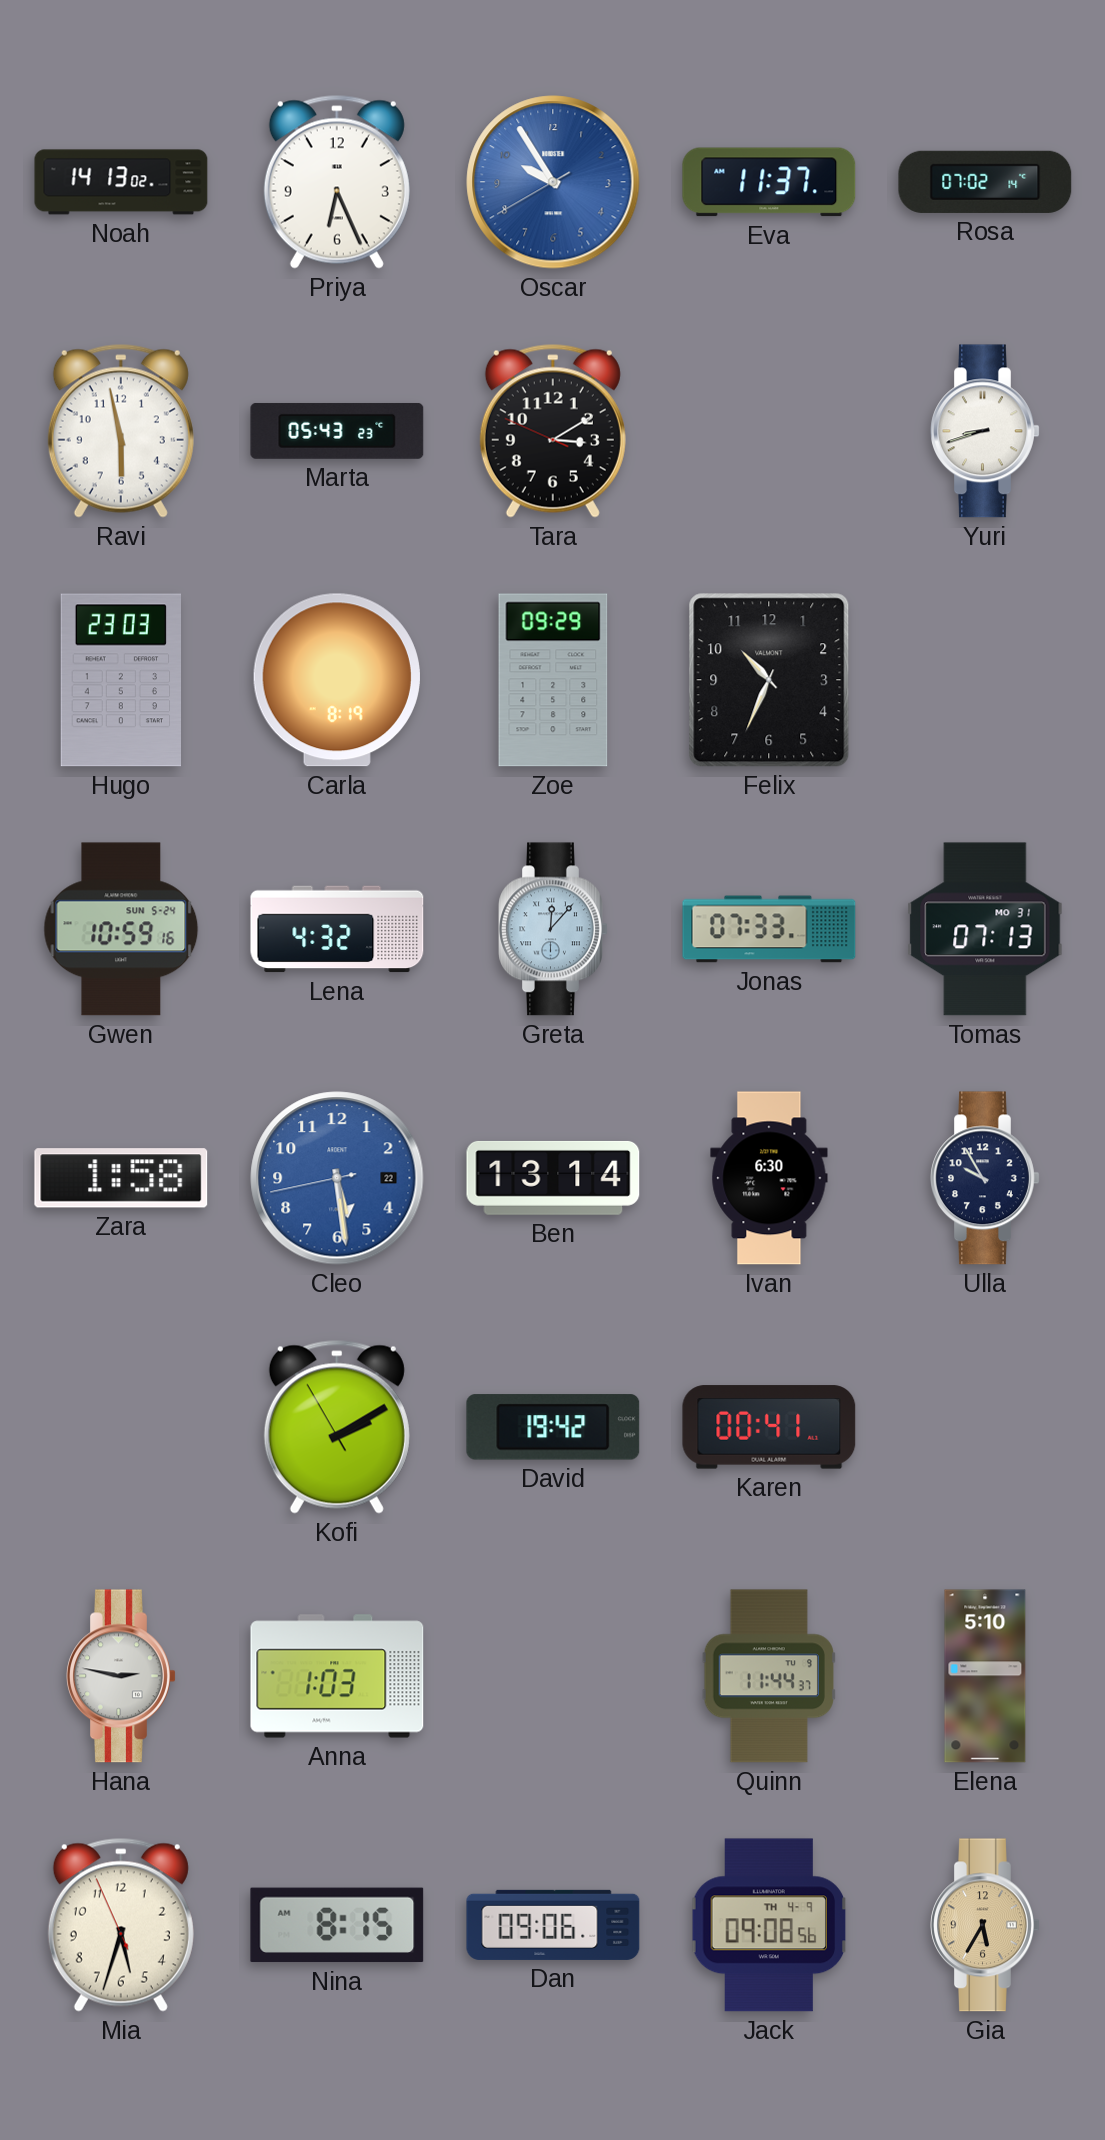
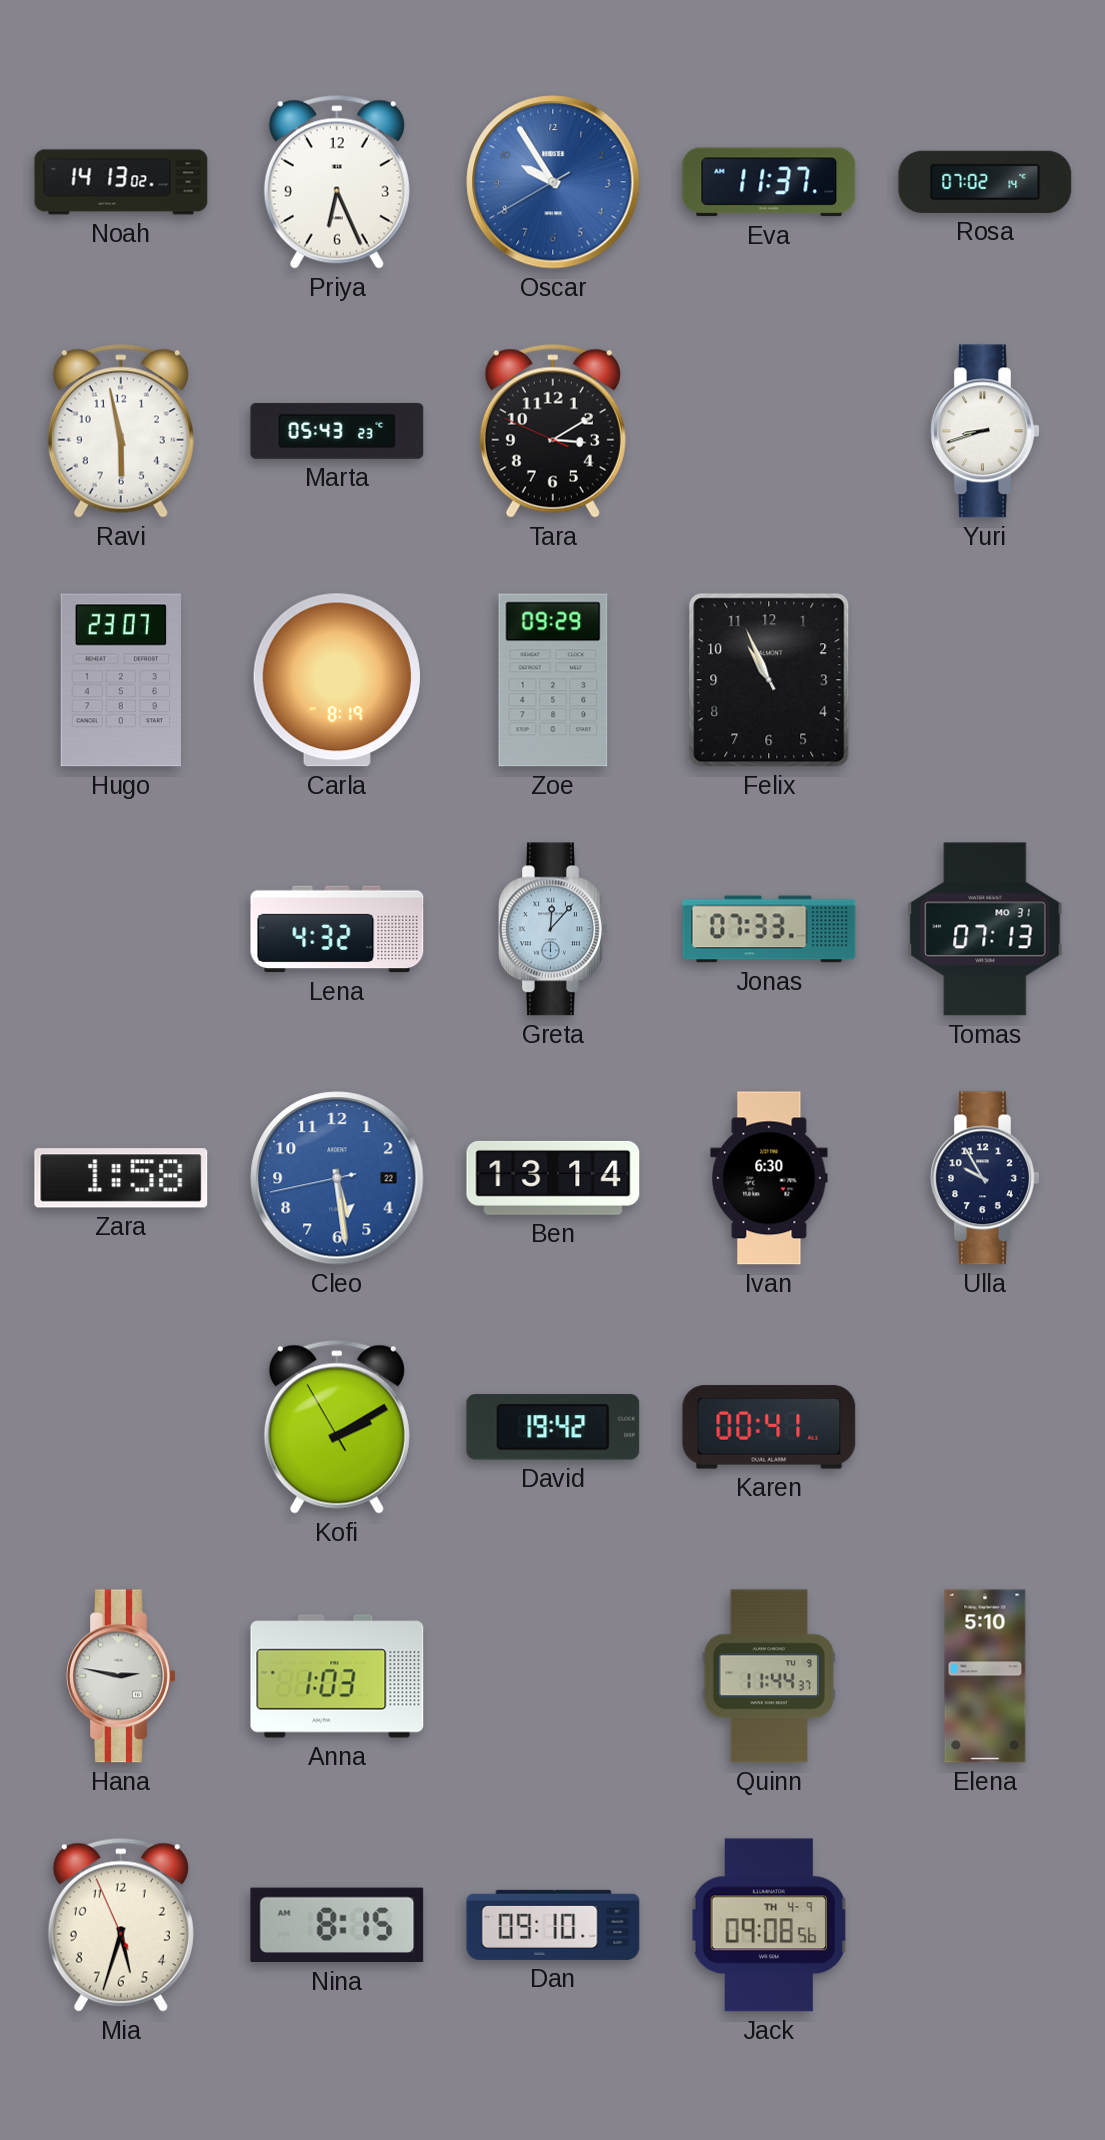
Hugo: 23:03 -> 23:07 (120, 680)
Felix: 10:34 -> 10:56 (769, 680)
Gwen: 10:59 -> none (121, 929)
Dan: 09:06 -> 09:10 (553, 1925)
Gia: 5:35 -> none (985, 1925)
